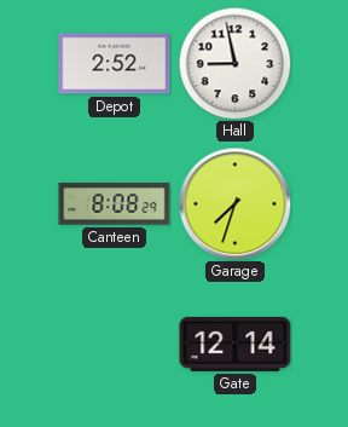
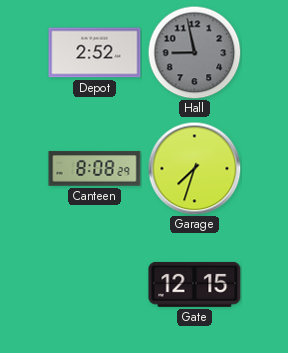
Hall dial: white -> grey (194, 52)
Gate: 12:14 -> 12:15 (195, 284)
